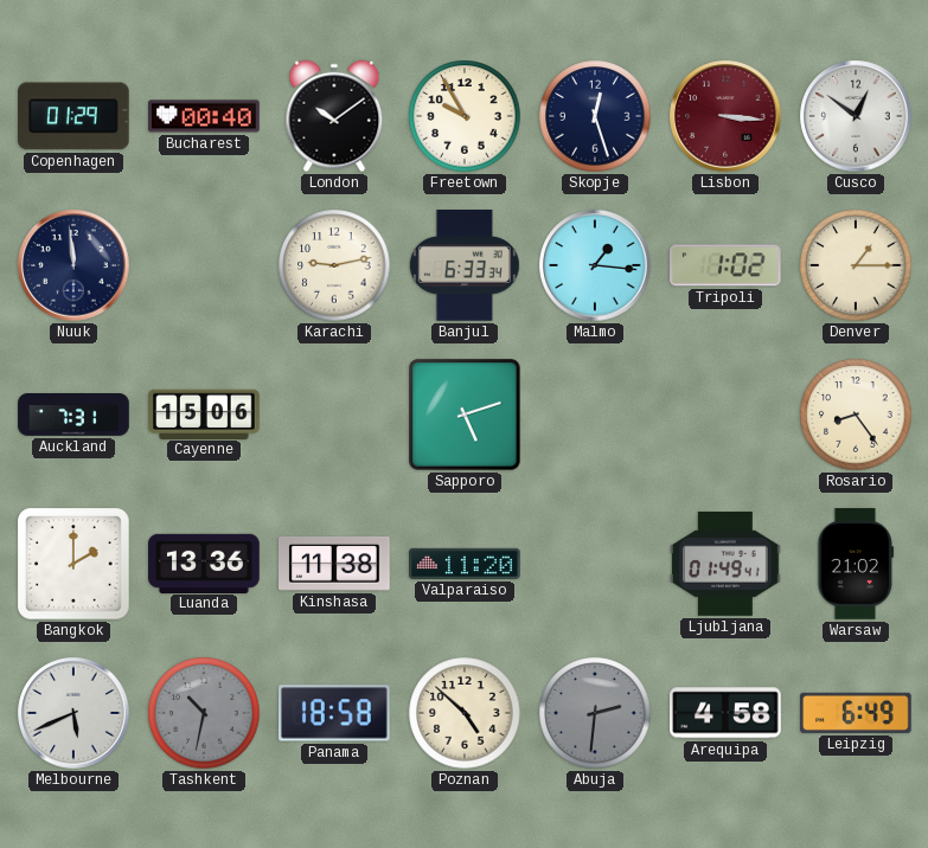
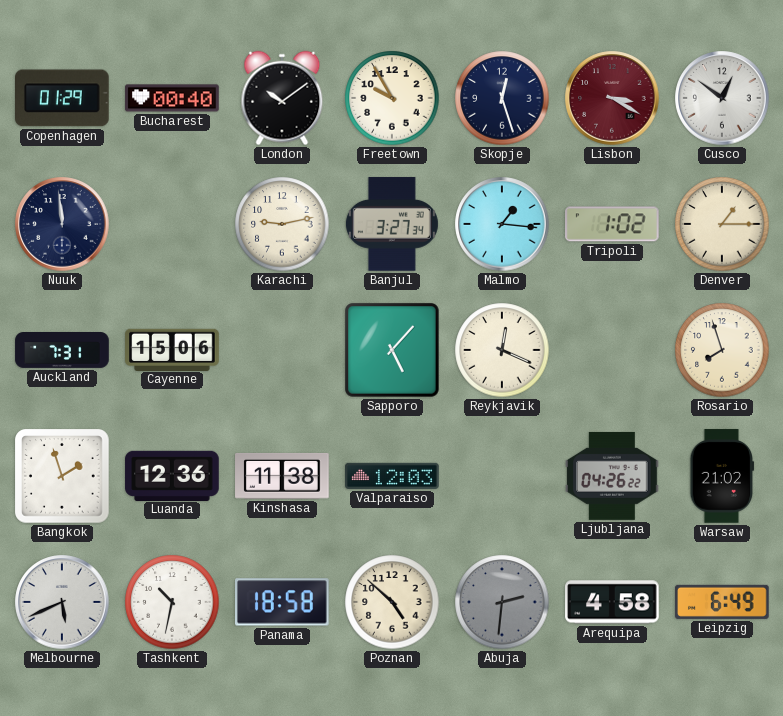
Lisbon: 3:16 -> 3:20 (612, 98)
Banjul: 6:33 -> 3:27 (392, 224)
Sapporo: 5:12 -> 5:07 (392, 350)
Reykjavik: none -> 12:19 (502, 350)
Rosario: 8:24 -> 7:57 (722, 350)
Bangkok: 2:00 -> 1:57 (63, 477)
Luanda: 13:36 -> 12:36 (172, 475)
Valparaiso: 11:20 -> 12:03 (392, 476)
Ljubljana: 01:49 -> 04:26 (612, 476)
Tashkent dial: grey -> white (172, 602)
